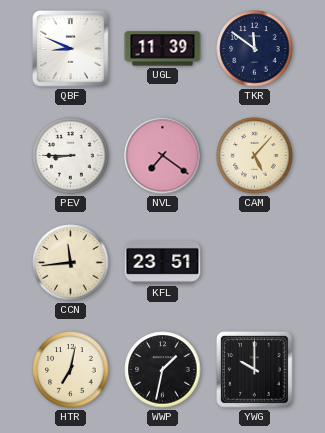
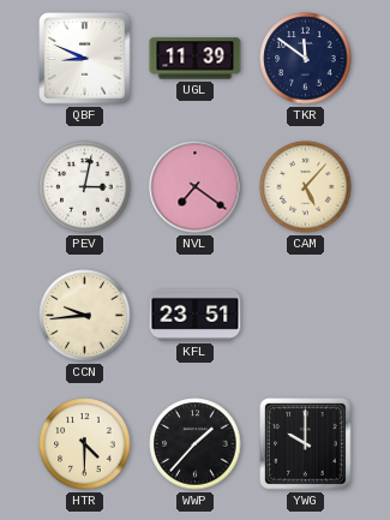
PEV: 8:45 -> 3:02 (85, 187)
CCN: 11:44 -> 9:44 (85, 316)
HTR: 7:02 -> 4:30 (85, 444)
WWP: 1:32 -> 1:37 (196, 444)
